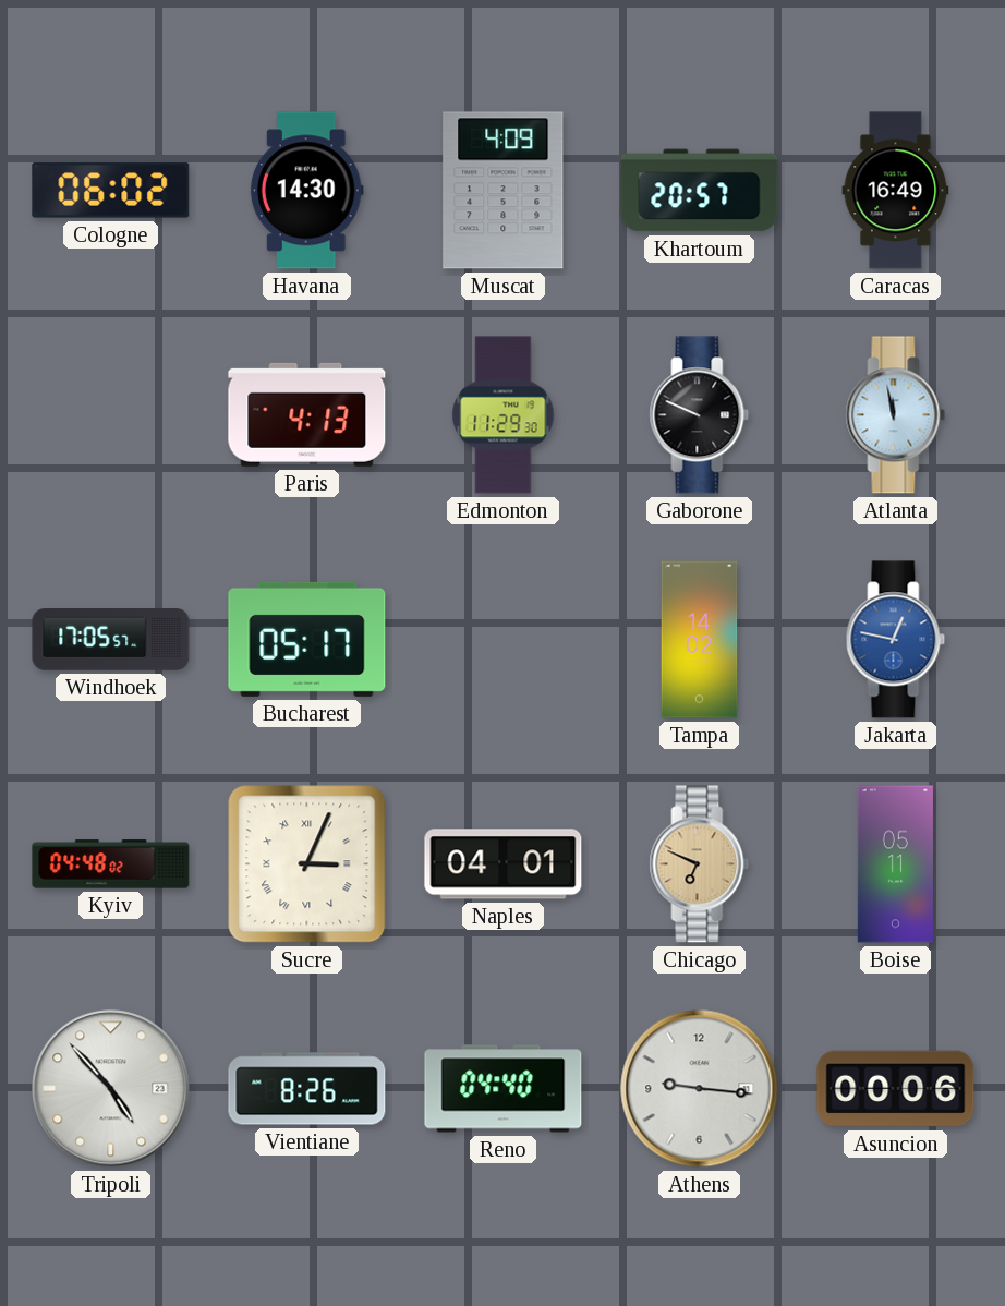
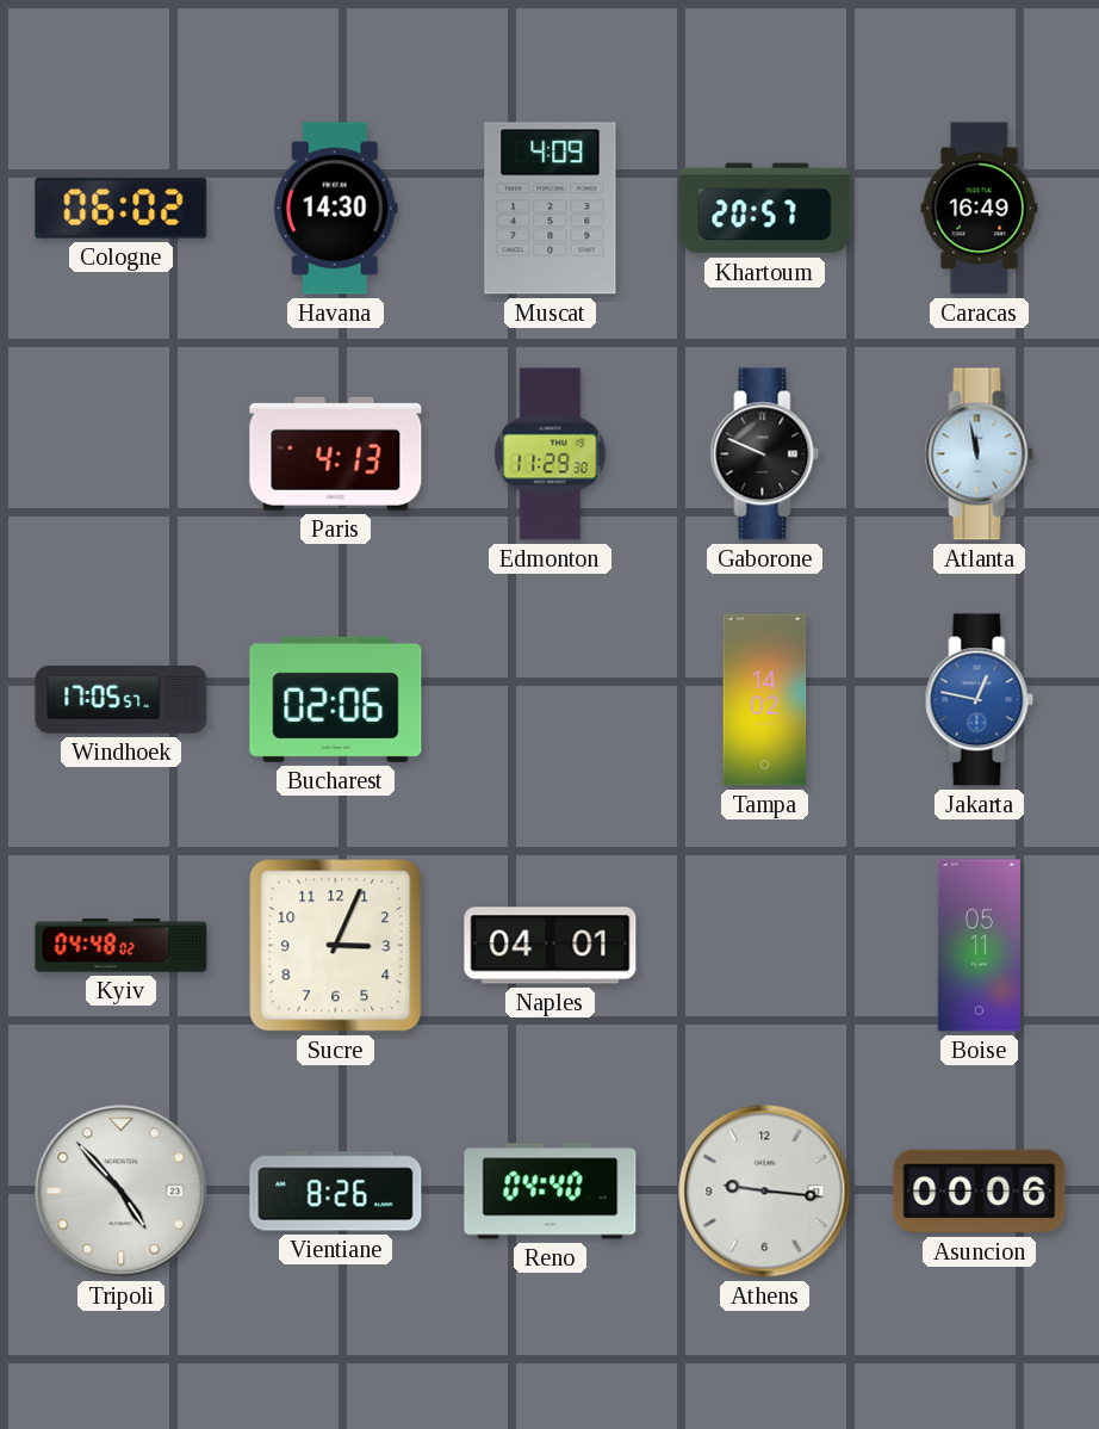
Bucharest: 05:17 -> 02:06 (336, 699)
Sucre numerals: Roman -> Arabic (336, 946)
Chicago: 6:49 -> none (700, 864)
